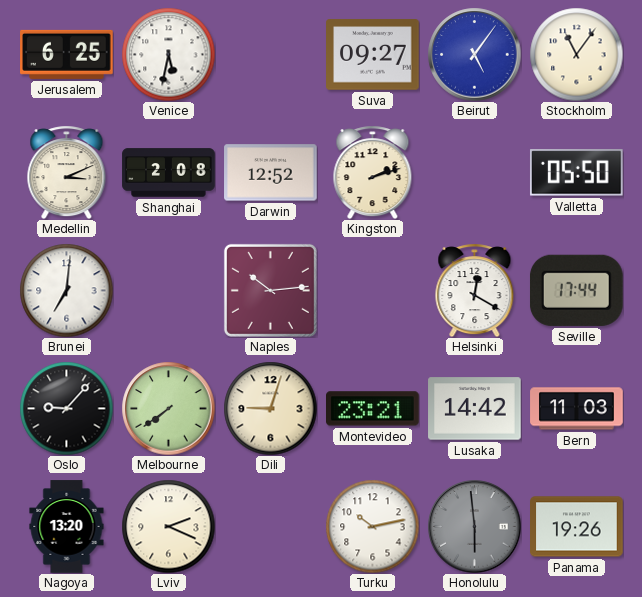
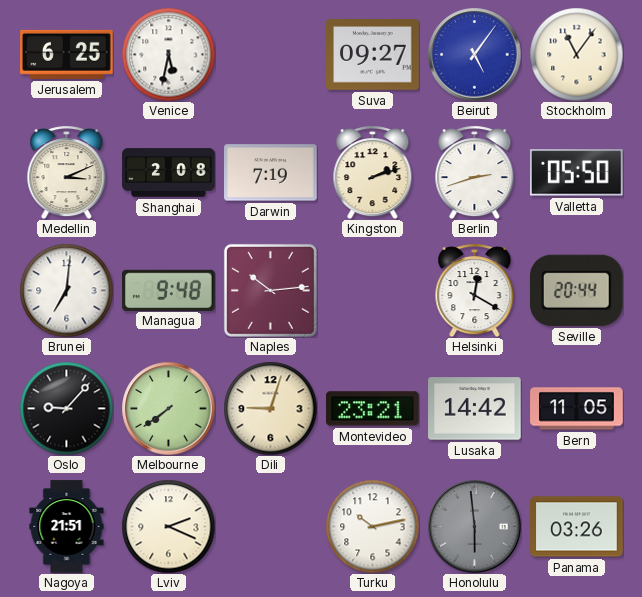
Darwin: 12:52 -> 7:19 (271, 173)
Berlin: none -> 2:42 (475, 172)
Managua: none -> 9:48 (169, 290)
Seville: 17:44 -> 20:44 (576, 290)
Bern: 11:03 -> 11:05 (577, 409)
Nagoya: 13:20 -> 21:51 (67, 527)
Panama: 19:26 -> 03:26 (577, 527)
